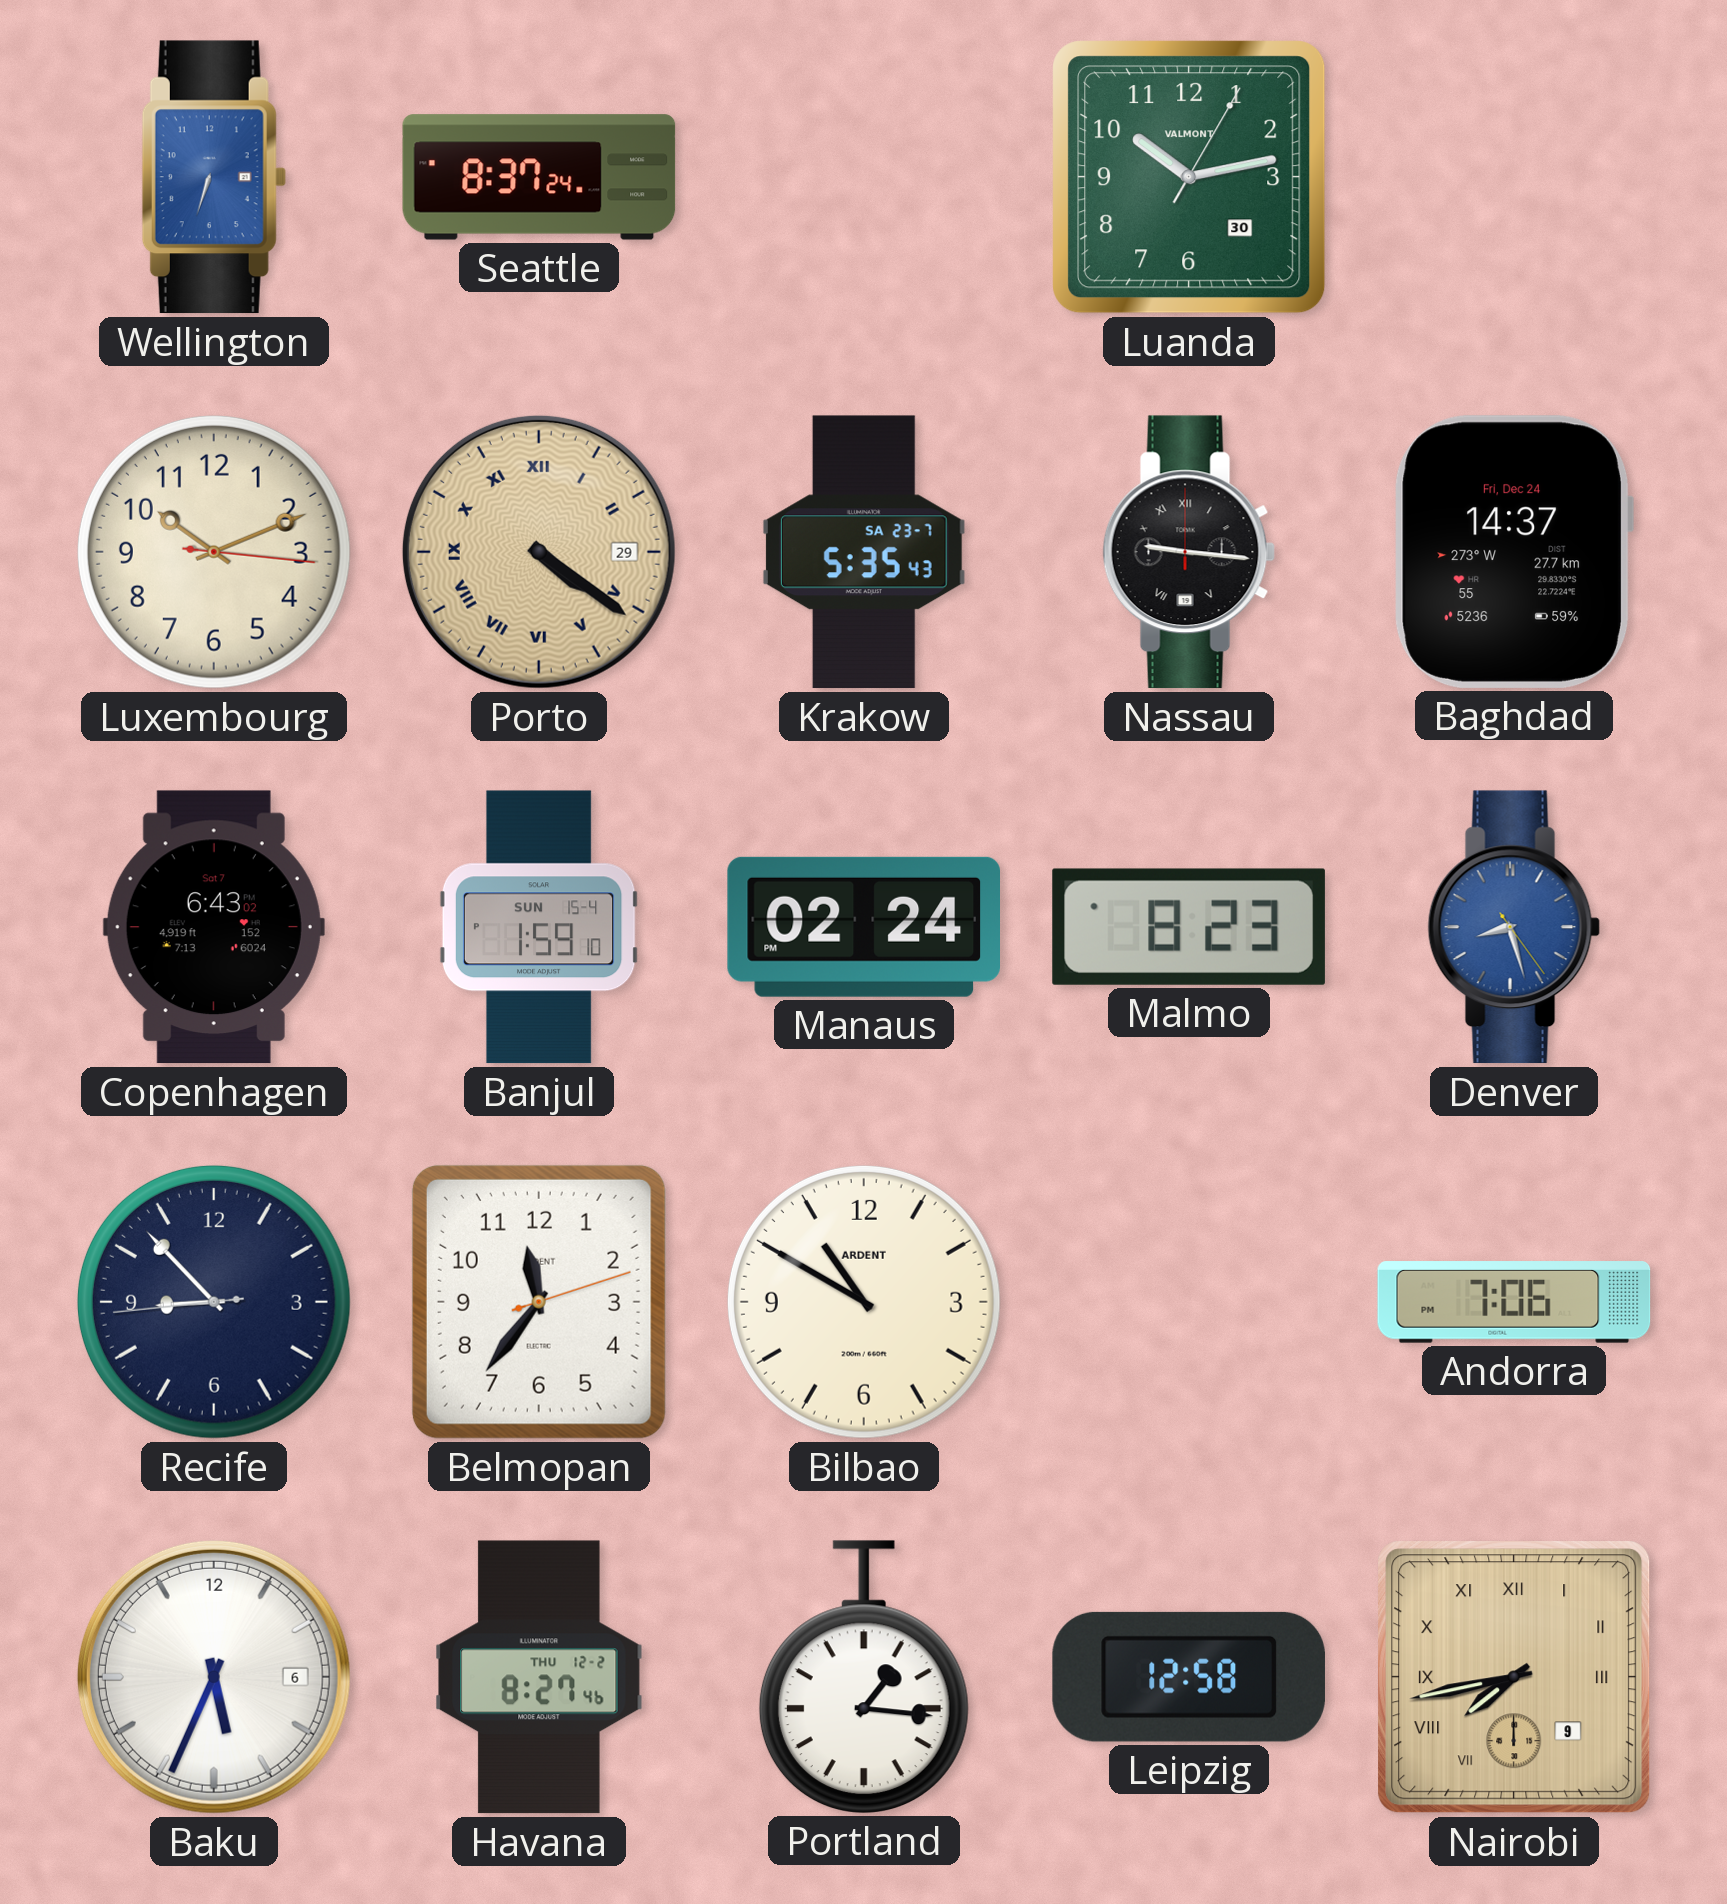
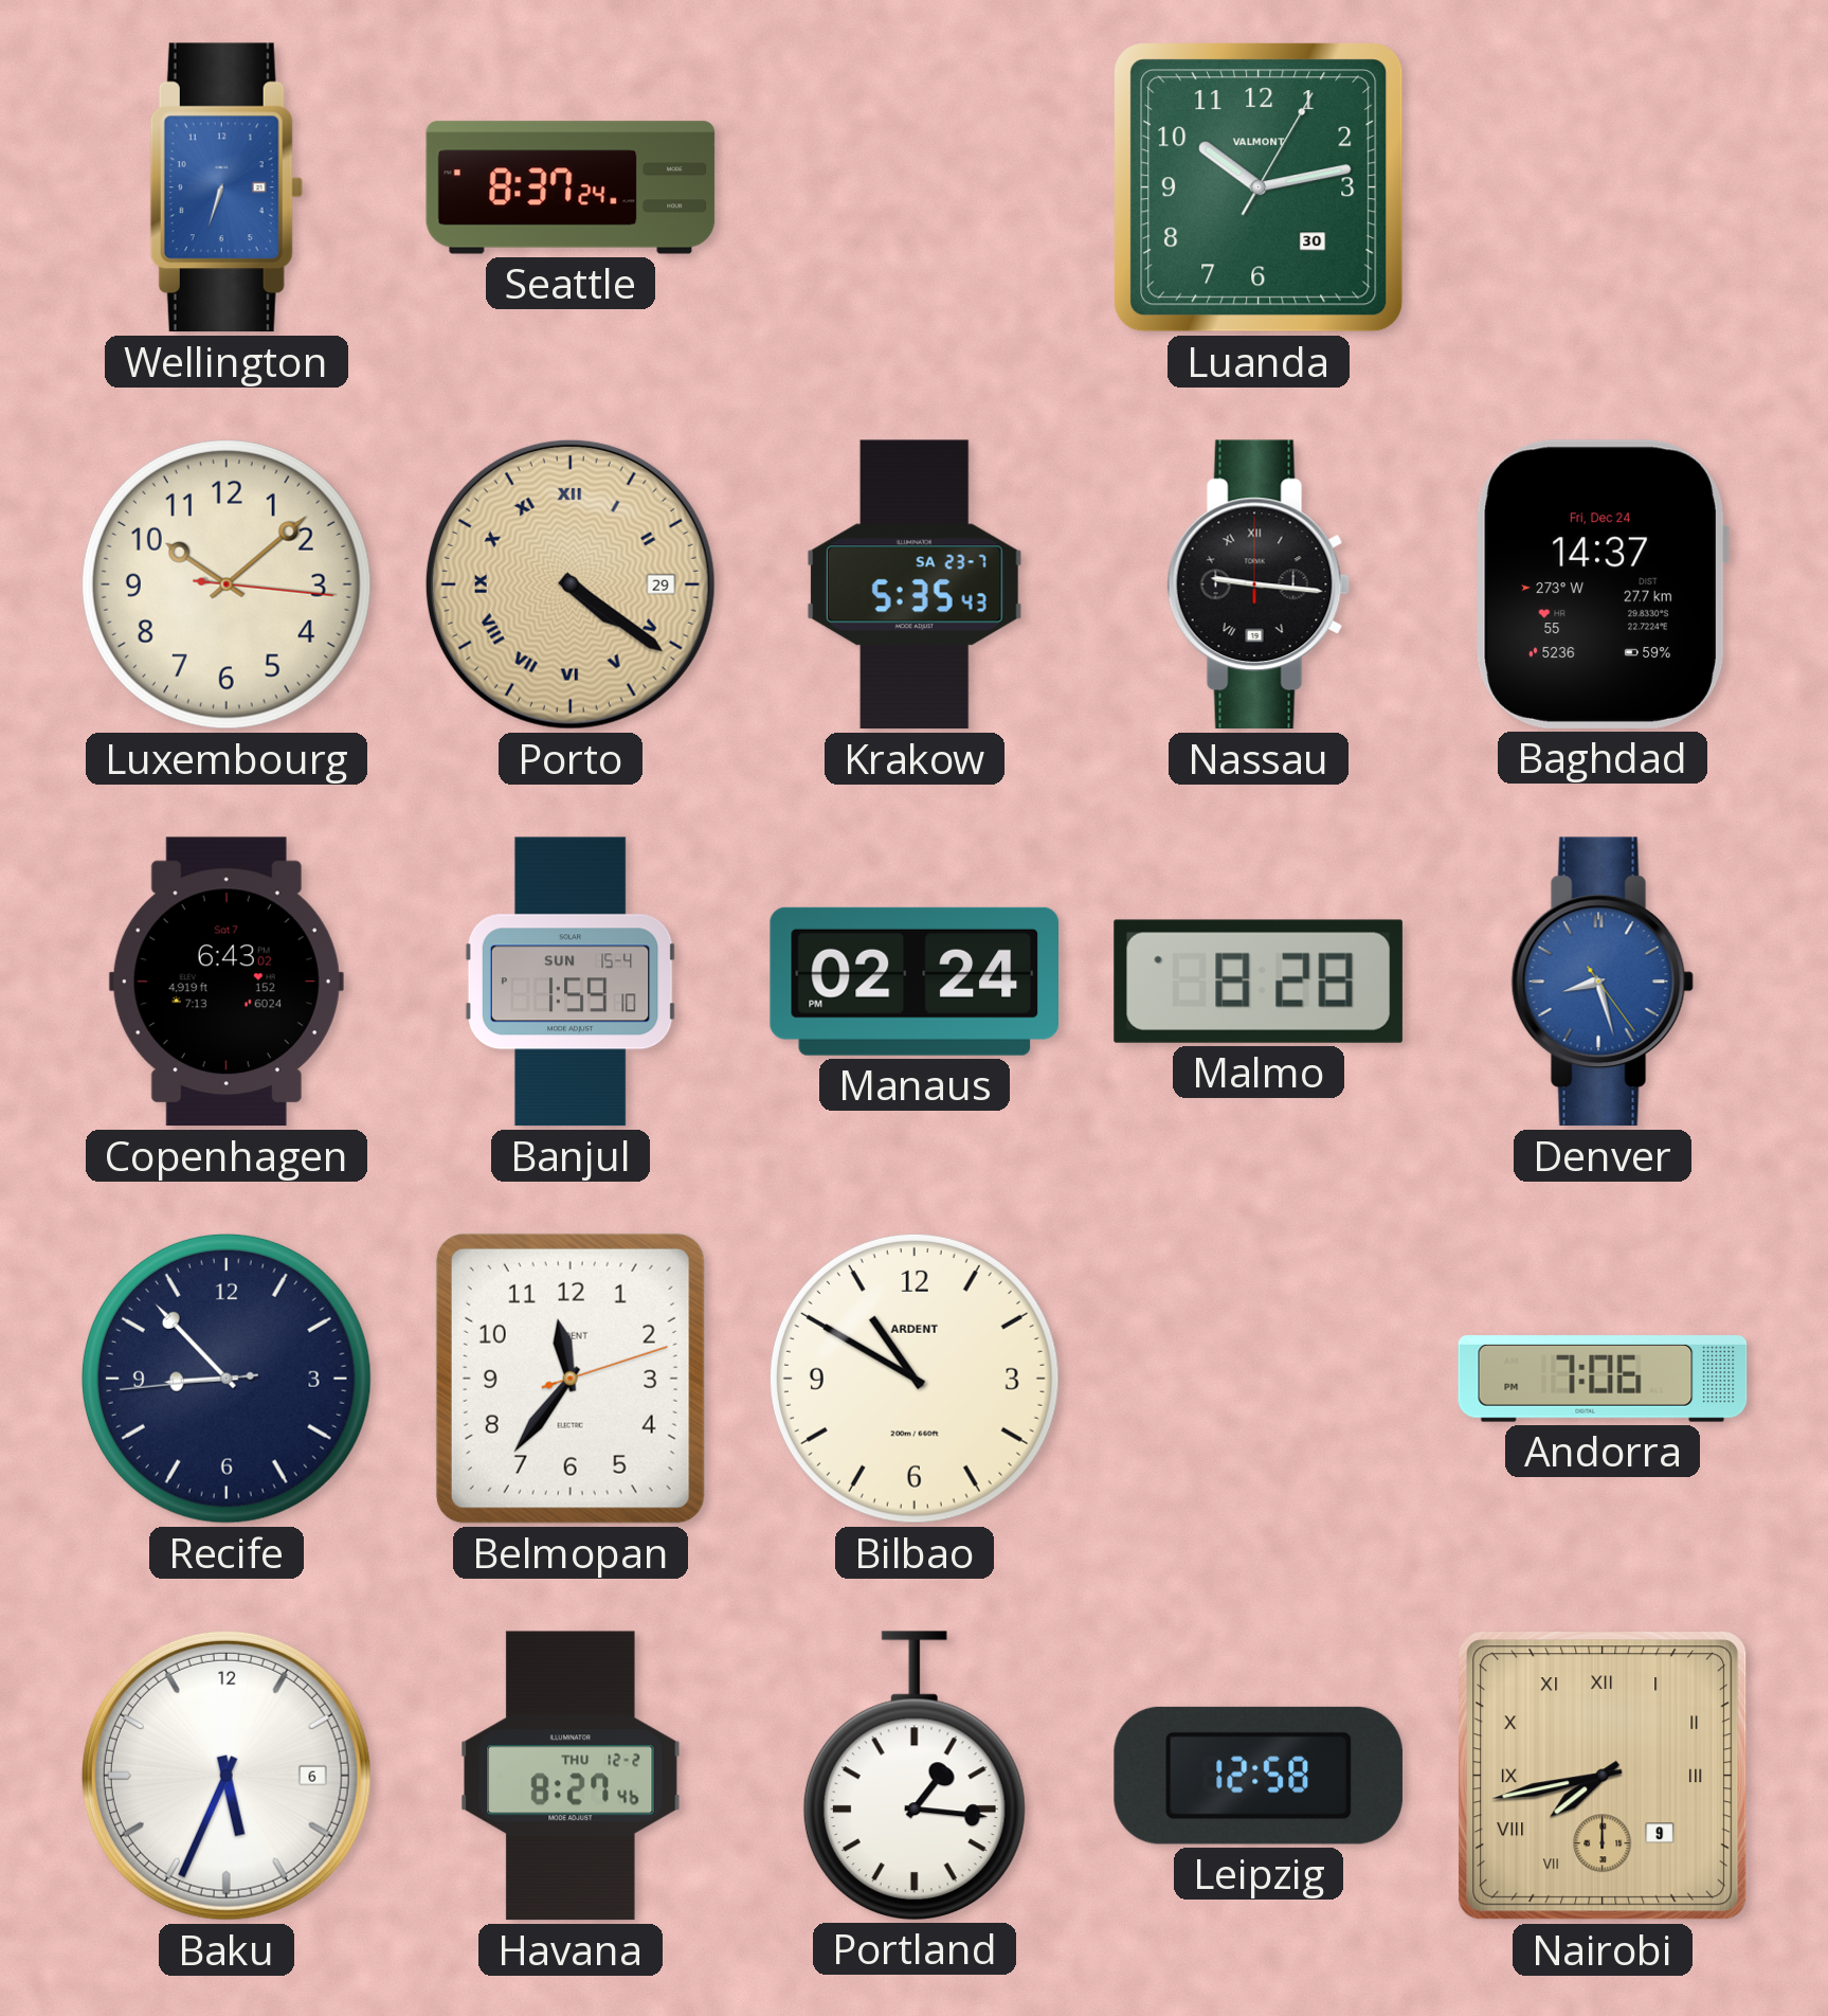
Luxembourg: 10:11 -> 10:08 (227, 584)
Malmo: 8:23 -> 8:28 (1259, 982)
